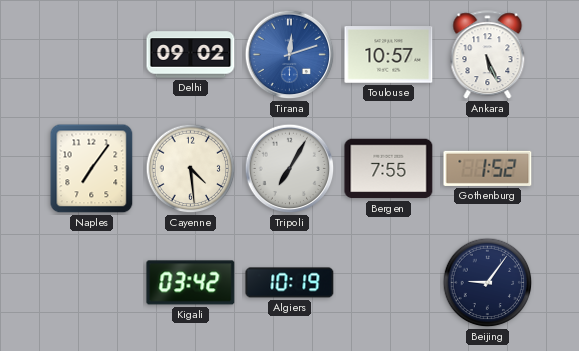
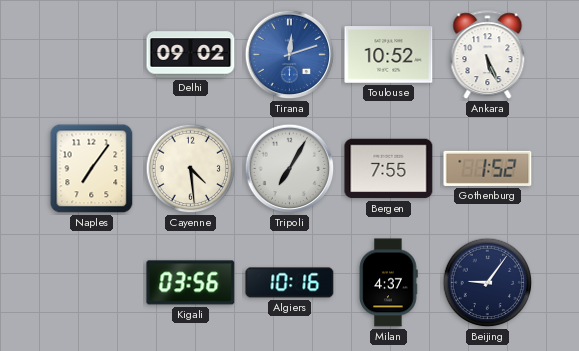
Toulouse: 10:57 -> 10:52 (389, 55)
Kigali: 03:42 -> 03:56 (191, 283)
Algiers: 10:19 -> 10:16 (290, 283)
Milan: none -> 4:37 (388, 283)
